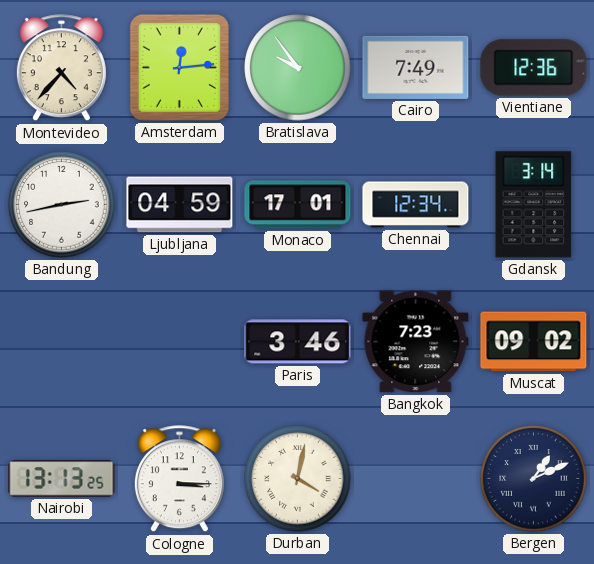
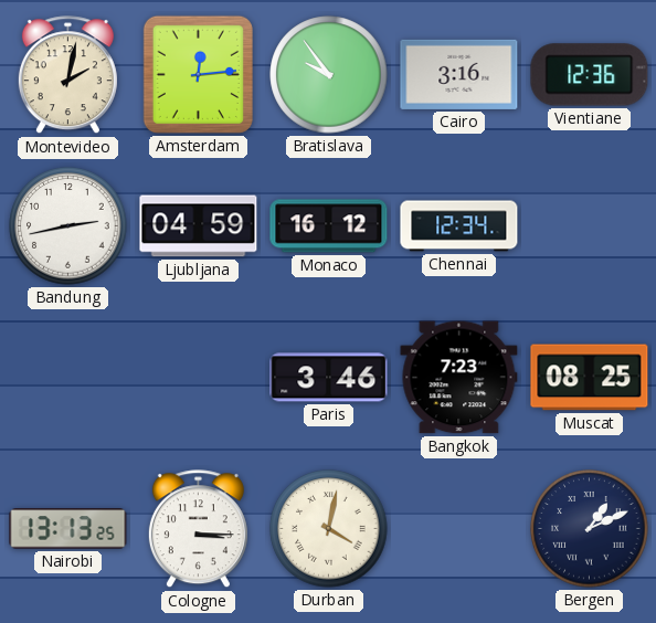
Montevideo: 4:37 -> 2:02 (67, 75)
Cairo: 7:49 -> 3:16 (459, 74)
Monaco: 17:01 -> 16:12 (329, 226)
Gdansk: 3:14 -> none (534, 205)
Muscat: 09:02 -> 08:25 (590, 378)
